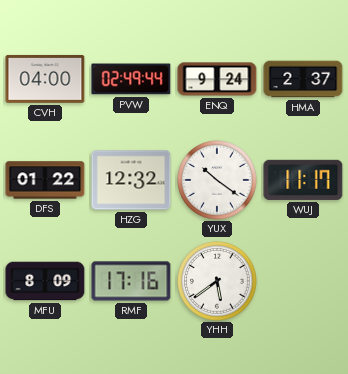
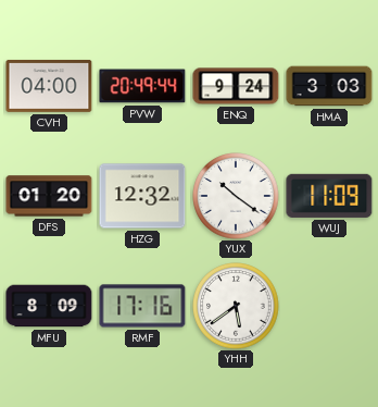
PVW: 02:49 -> 20:49 (142, 86)
HMA: 2:37 -> 3:03 (329, 86)
DFS: 01:22 -> 01:20 (49, 196)
WUJ: 11:17 -> 11:09 (329, 196)
